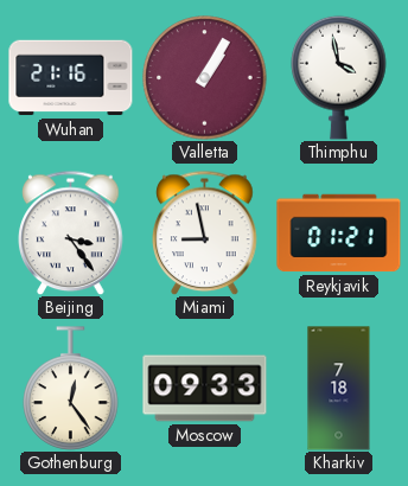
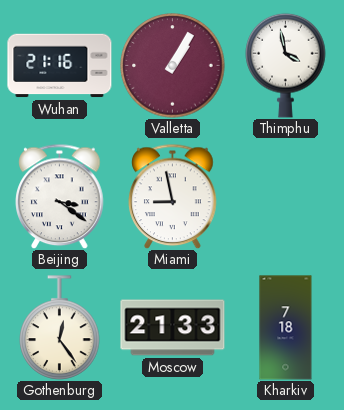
Beijing: 3:24 -> 3:21 (60, 196)
Reykjavik: 01:21 -> none (339, 234)
Moscow: 09:33 -> 21:33 (173, 328)
